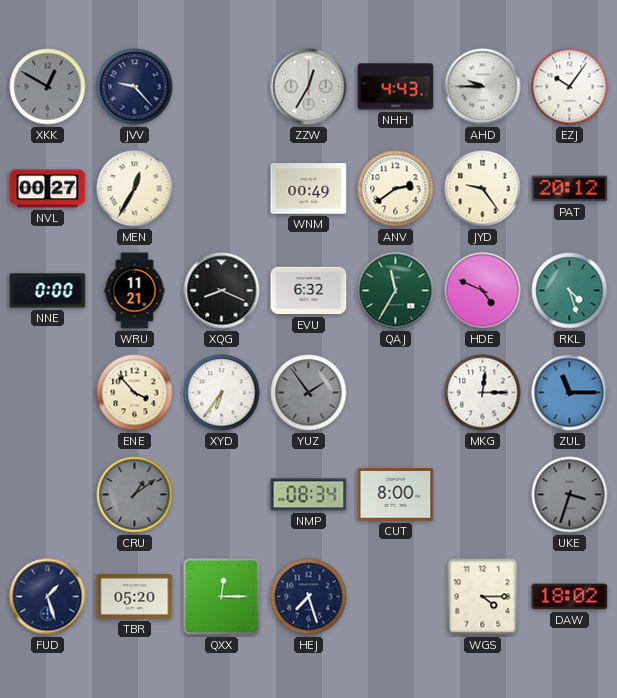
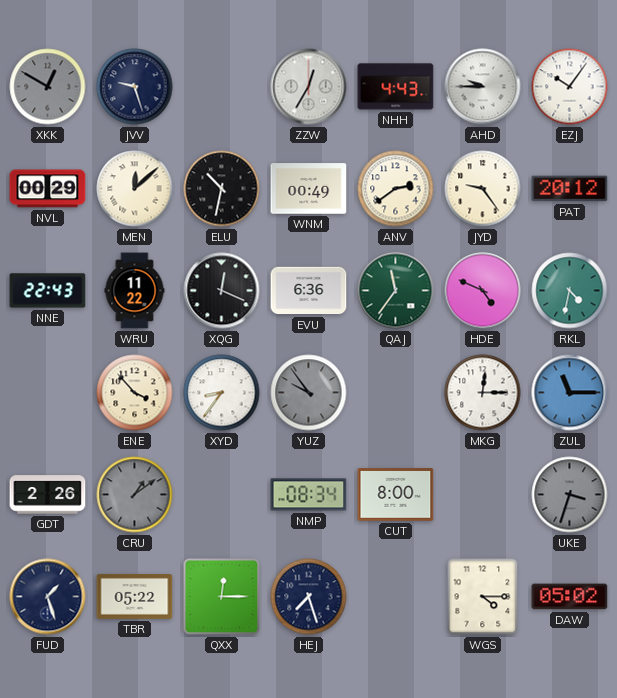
JVV: 9:23 -> 9:27 (135, 87)
NVL: 00:27 -> 00:29 (48, 189)
MEN: 12:35 -> 12:08 (135, 189)
ELU: none -> 10:32 (222, 189)
NNE: 0:00 -> 22:43 (48, 291)
WRU: 11:21 -> 11:22 (135, 291)
XQG: 8:19 -> 12:19 (222, 291)
EVU: 6:32 -> 6:36 (309, 291)
QAJ: 11:35 -> 11:36 (396, 291)
RKL: 4:27 -> 4:32 (570, 291)
XYD: 6:36 -> 8:36 (222, 393)
YUZ: 1:54 -> 9:54 (309, 393)
GDT: none -> 2:26 (48, 495)
TBR: 05:20 -> 05:22 (135, 596)
DAW: 18:02 -> 05:02 (570, 597)
